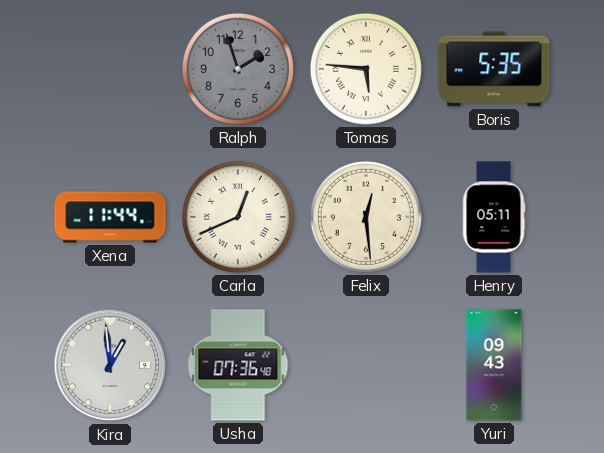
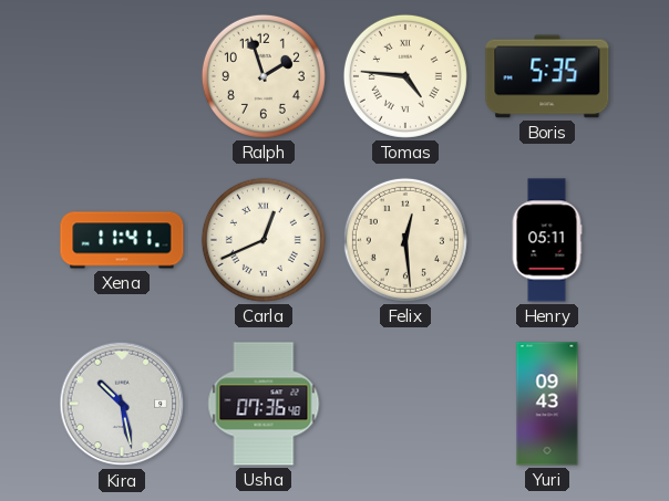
Ralph dial: grey -> cream (264, 76)
Tomas: 5:46 -> 4:46 (405, 76)
Xena: 11:44 -> 11:41 (122, 240)
Kira: 12:59 -> 10:28 (122, 404)
